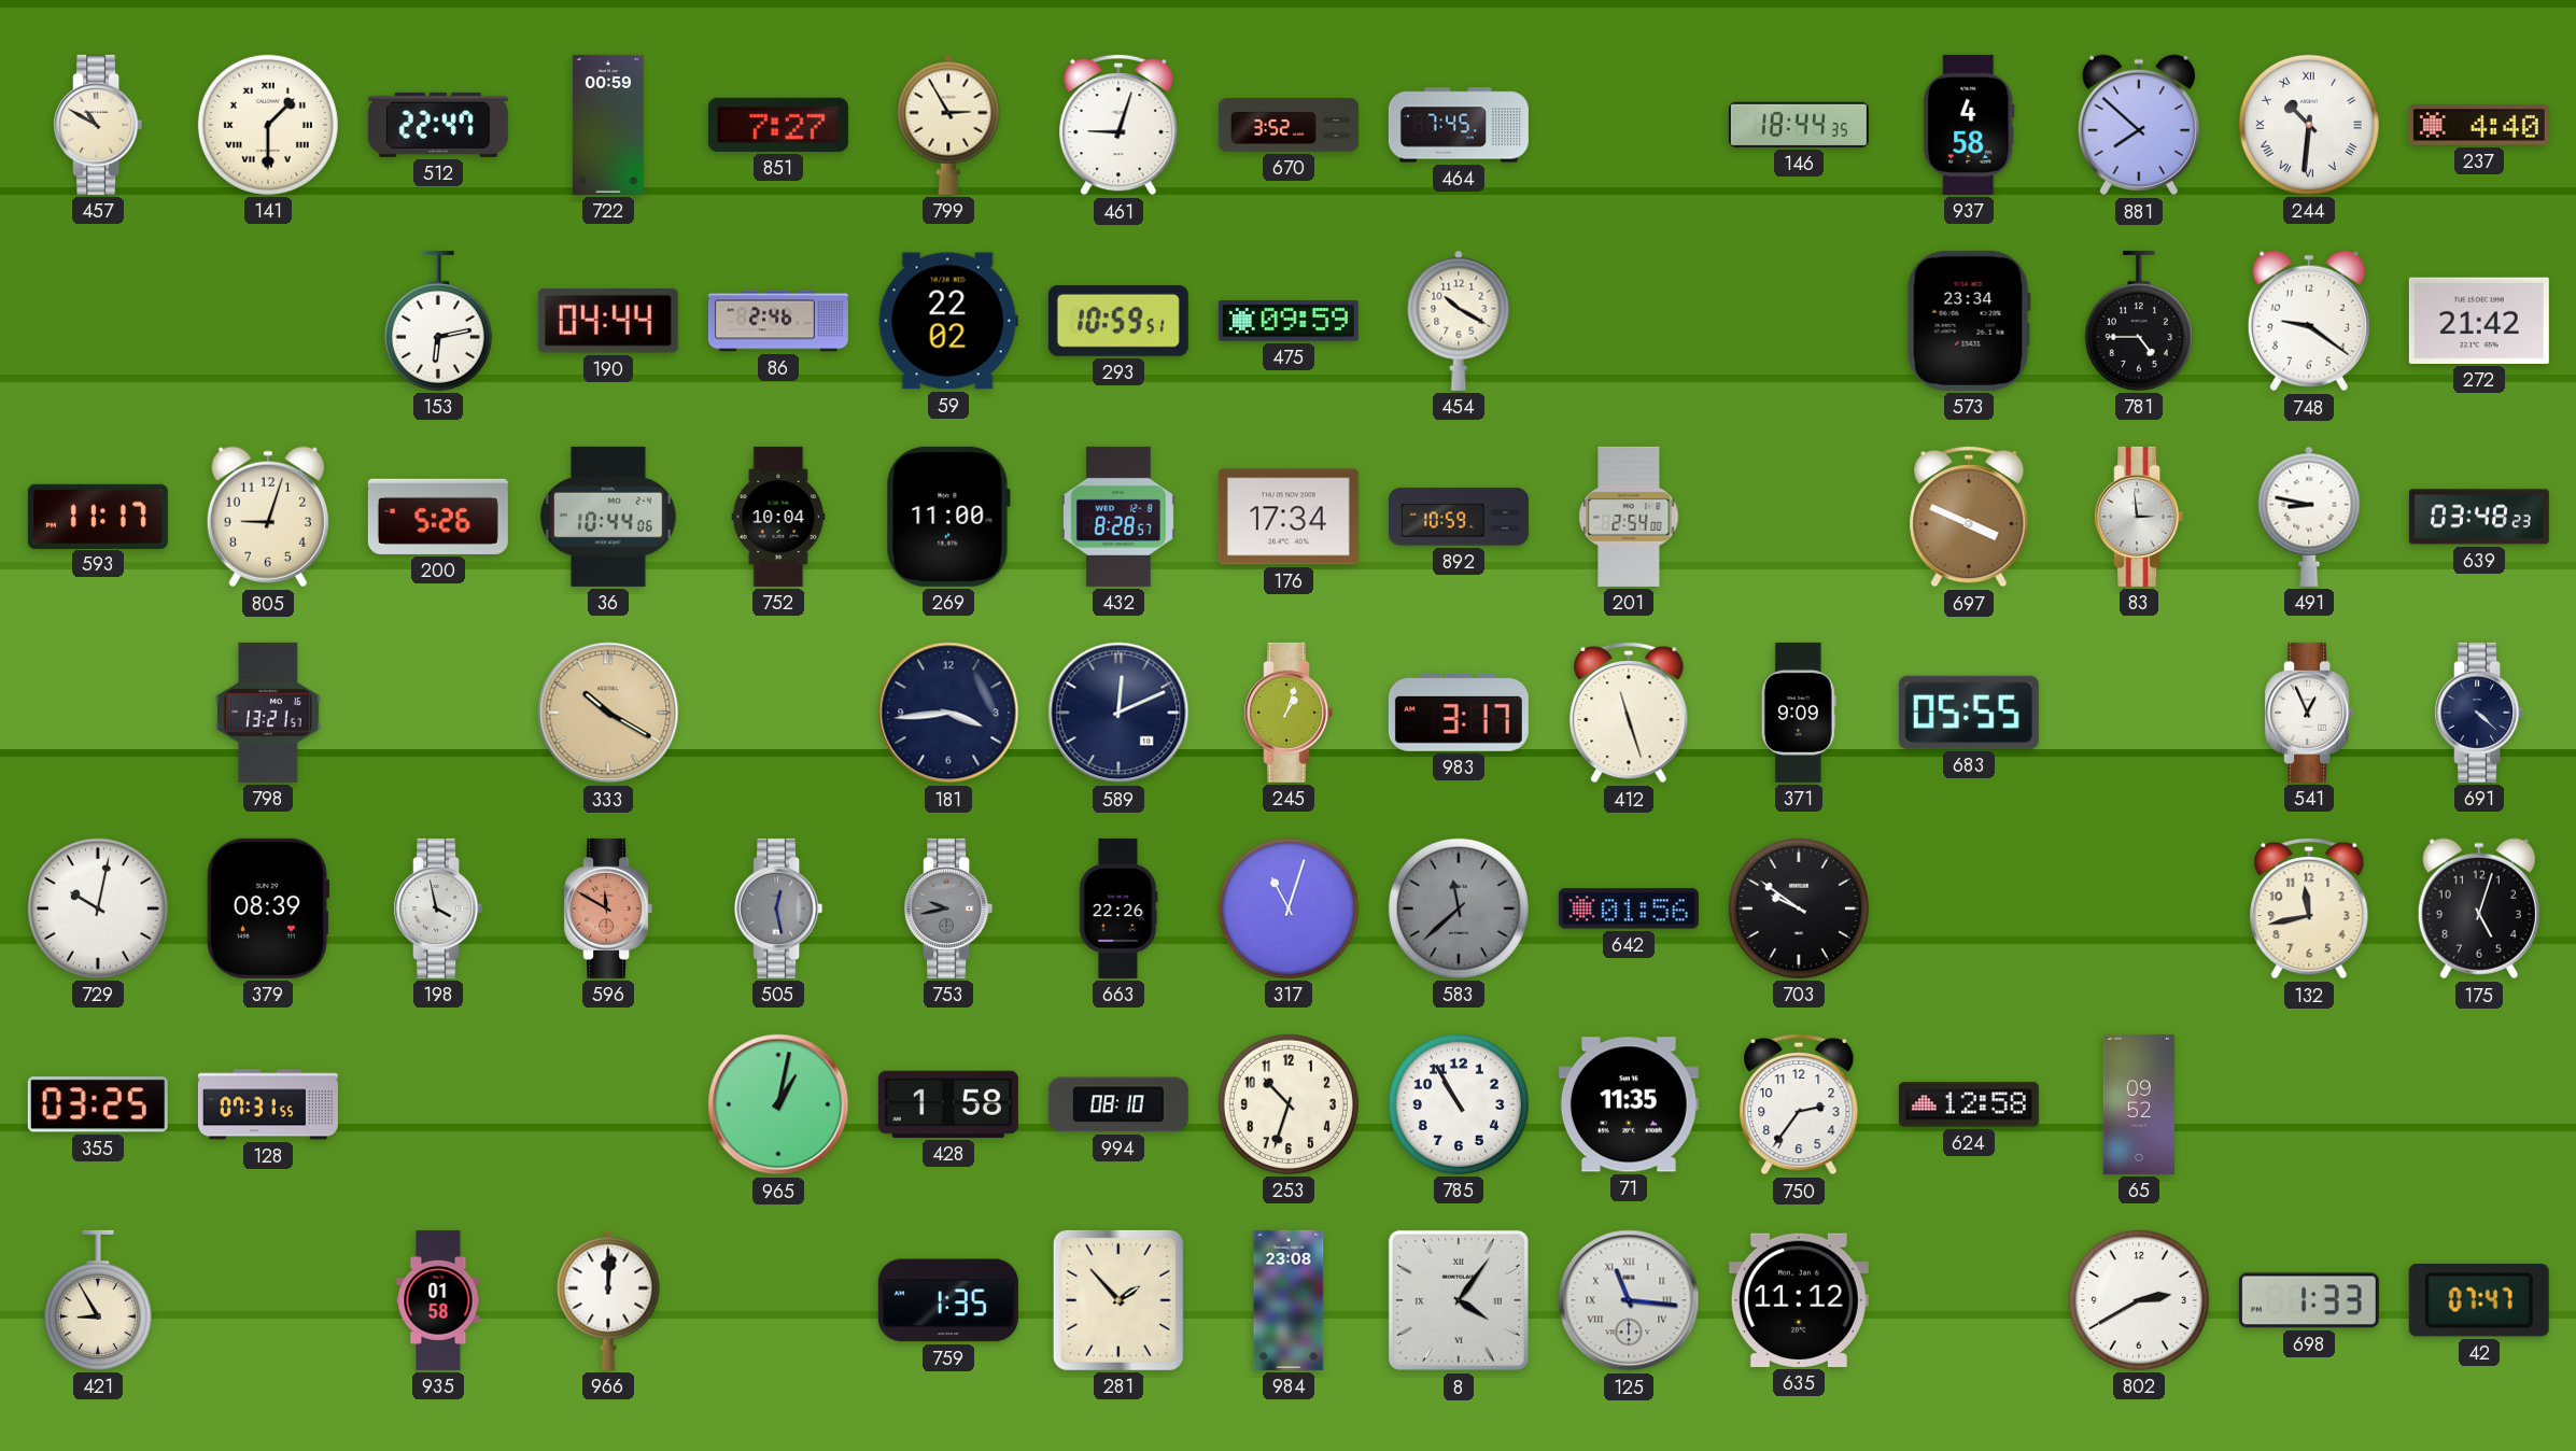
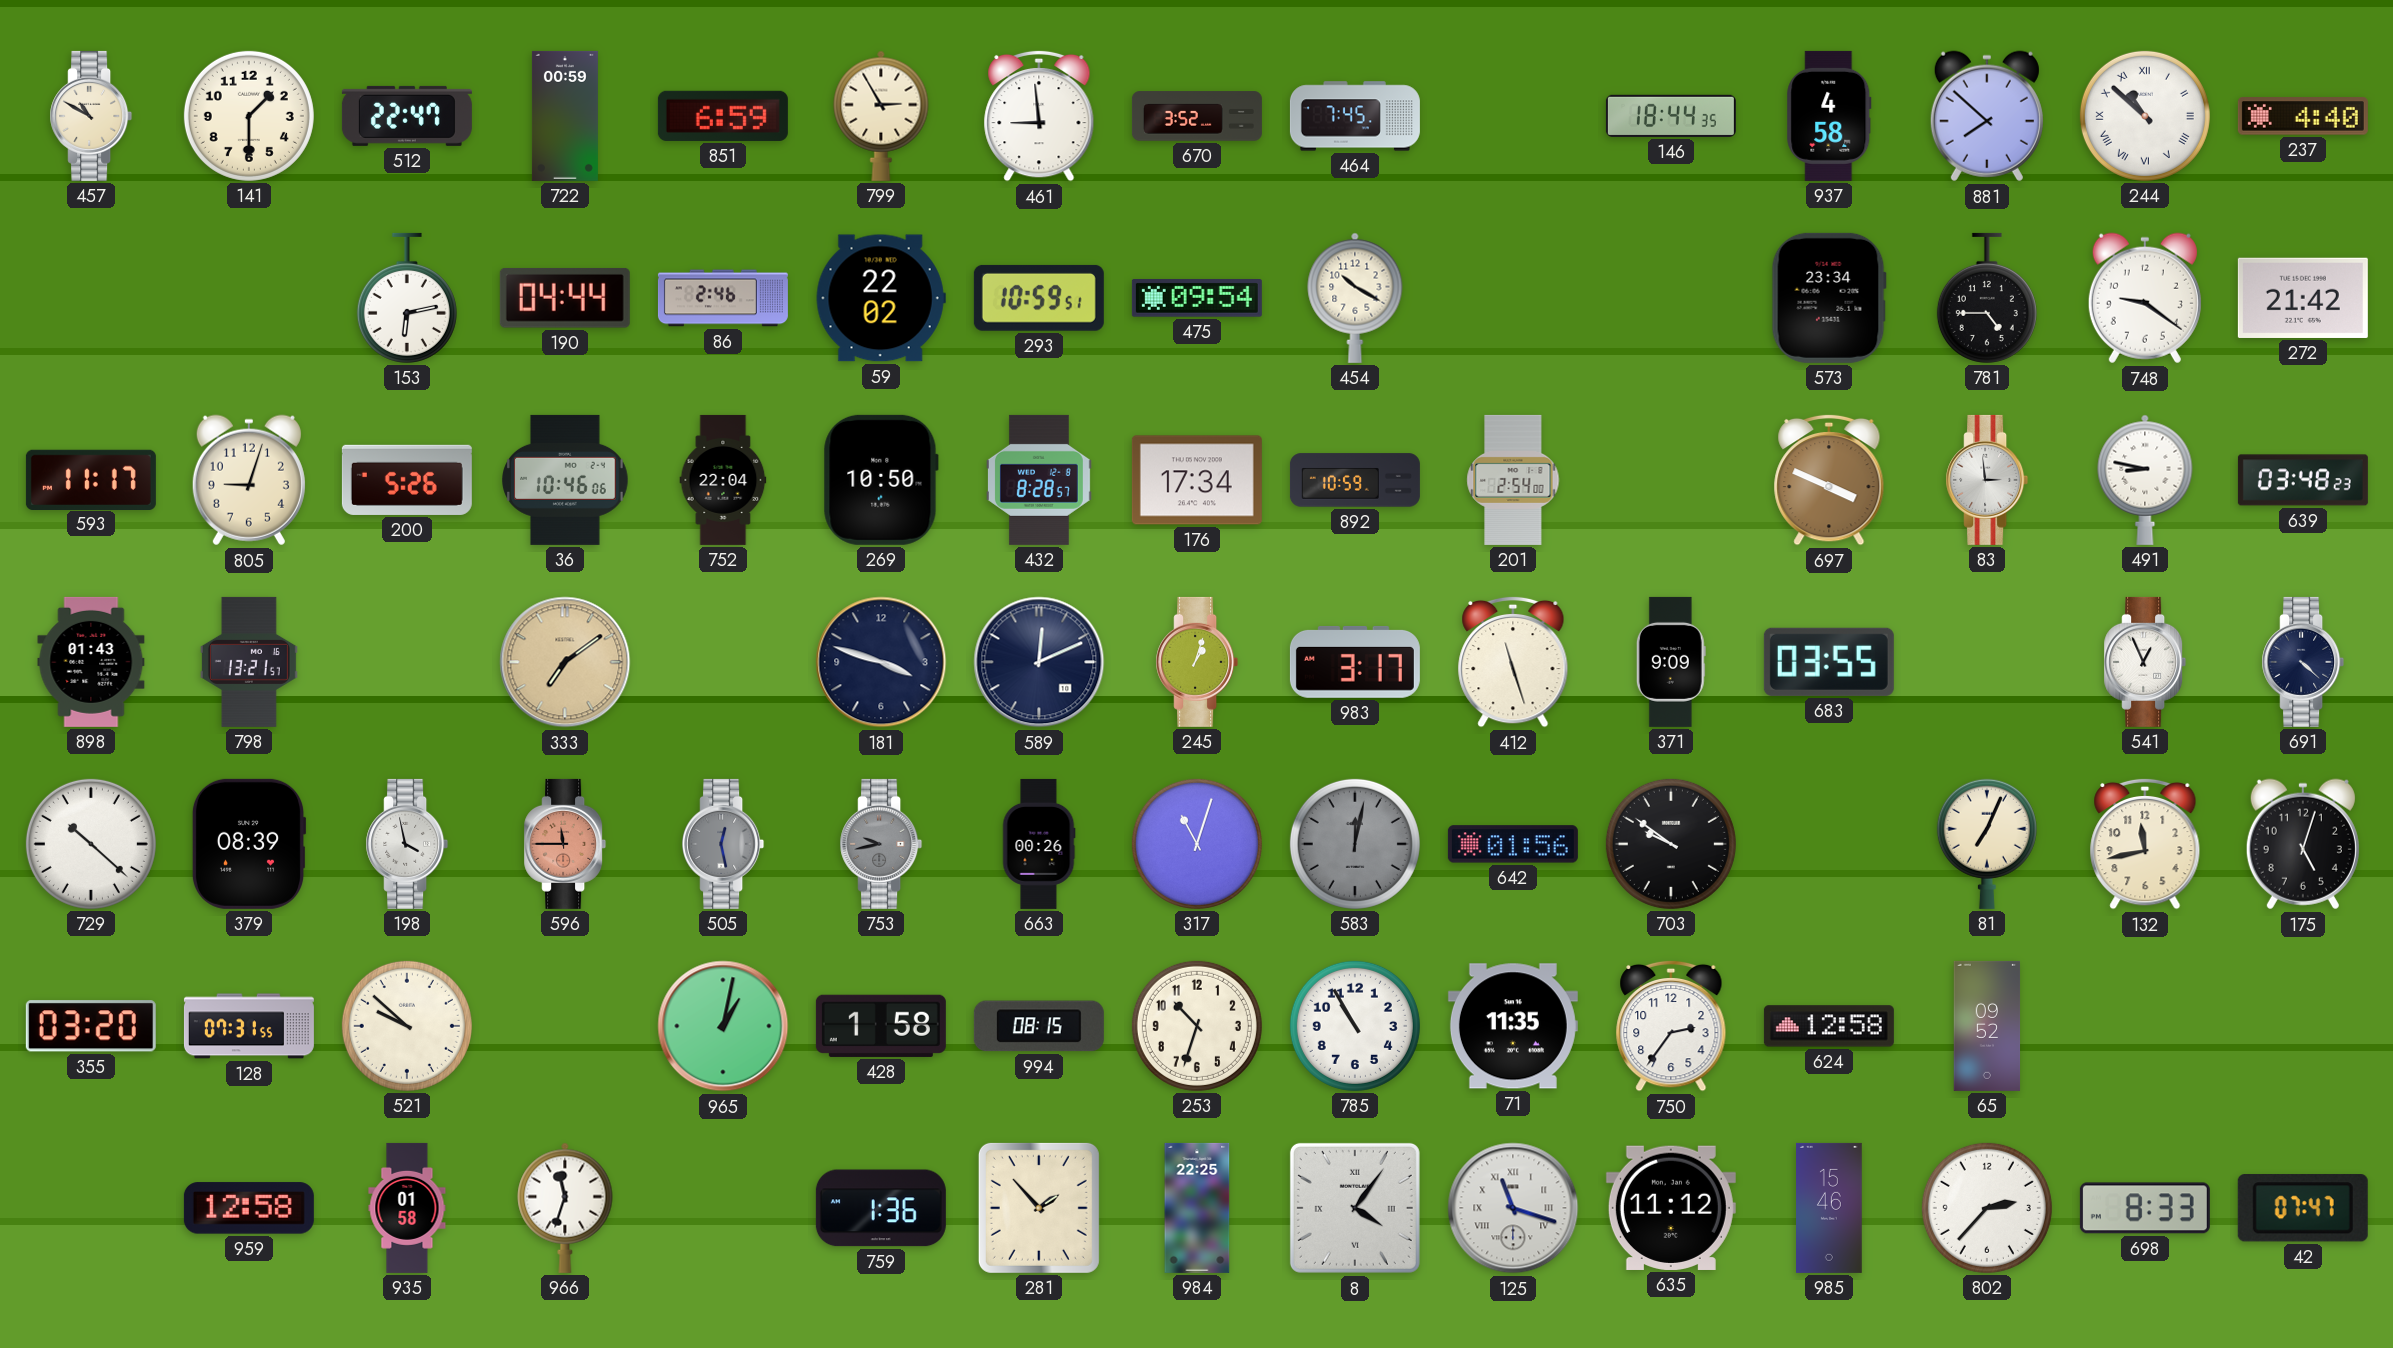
141 numerals: Roman -> Arabic (249, 116)
851: 7:27 -> 6:59 (723, 116)
461: 9:03 -> 8:59 (1039, 116)
244: 10:31 -> 10:52 (2145, 116)
475: 09:59 -> 09:54 (1197, 299)
36: 10:44 -> 10:46 (565, 480)
752: 10:04 -> 22:04 (723, 480)
269: 11:00 -> 10:50 (881, 480)
898: none -> 01:43 (91, 662)
333: 10:20 -> 7:09 (565, 662)
181: 3:44 -> 3:48 (881, 662)
683: 05:55 -> 03:55 (1829, 662)
729: 10:02 -> 10:22 (91, 844)
596: 11:50 -> 11:45 (565, 844)
663: 22:26 -> 00:26 (1039, 844)
583: 11:38 -> 12:02 (1355, 844)
81: none -> 7:04 (1987, 844)
355: 03:25 -> 03:20 (91, 1026)
521: none -> 9:52 (407, 1026)
994: 08:10 -> 08:15 (1039, 1026)
421: 8:55 -> none (98, 1300)
959: none -> 12:58 (249, 1208)
966: 12:01 -> 11:33 (565, 1208)
759: 1:35 -> 1:36 (881, 1208)
984: 23:08 -> 22:25 (1197, 1208)
125: 11:16 -> 11:18 (1513, 1208)
985: none -> 15:46 (1829, 1208)
802: 2:40 -> 2:37 (1987, 1208)
698: 1:33 -> 8:33 (2145, 1208)
